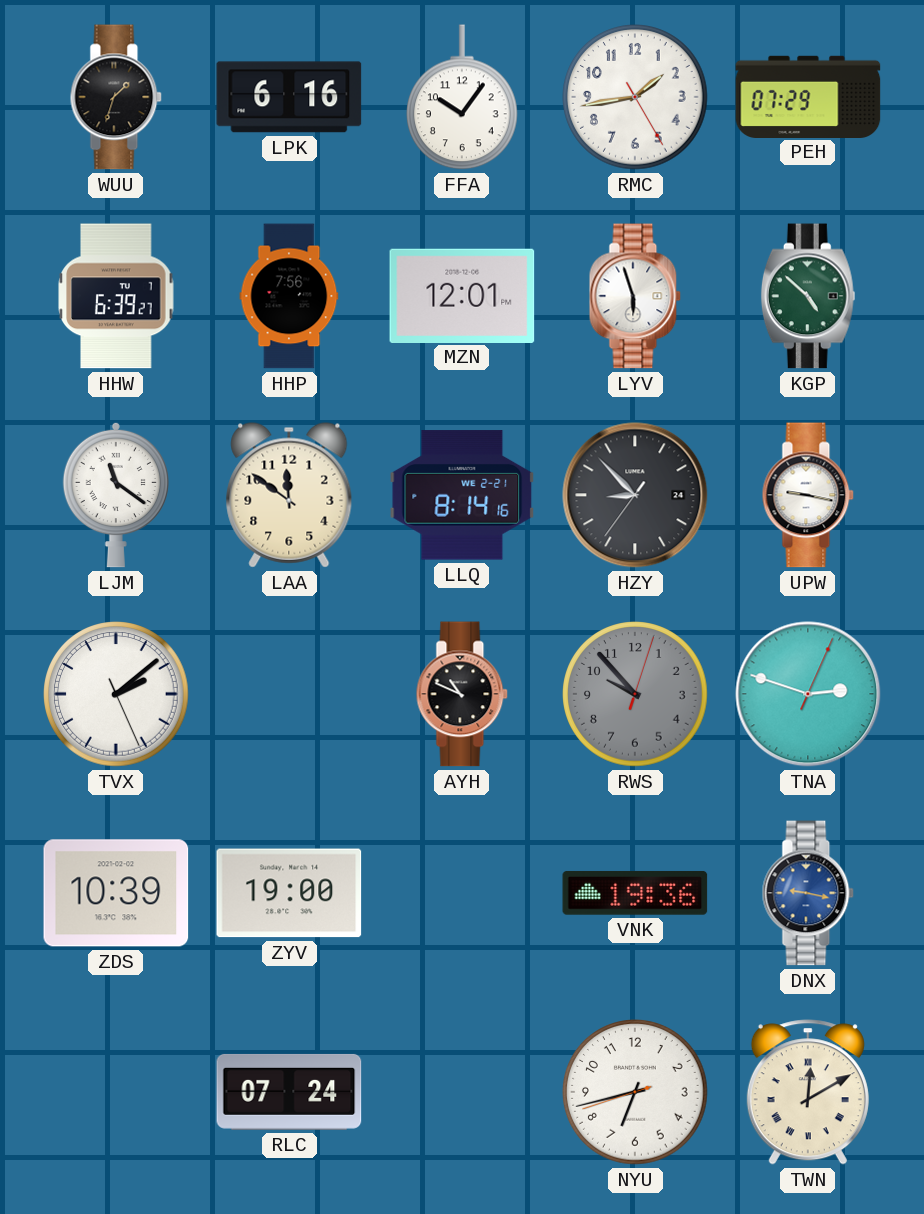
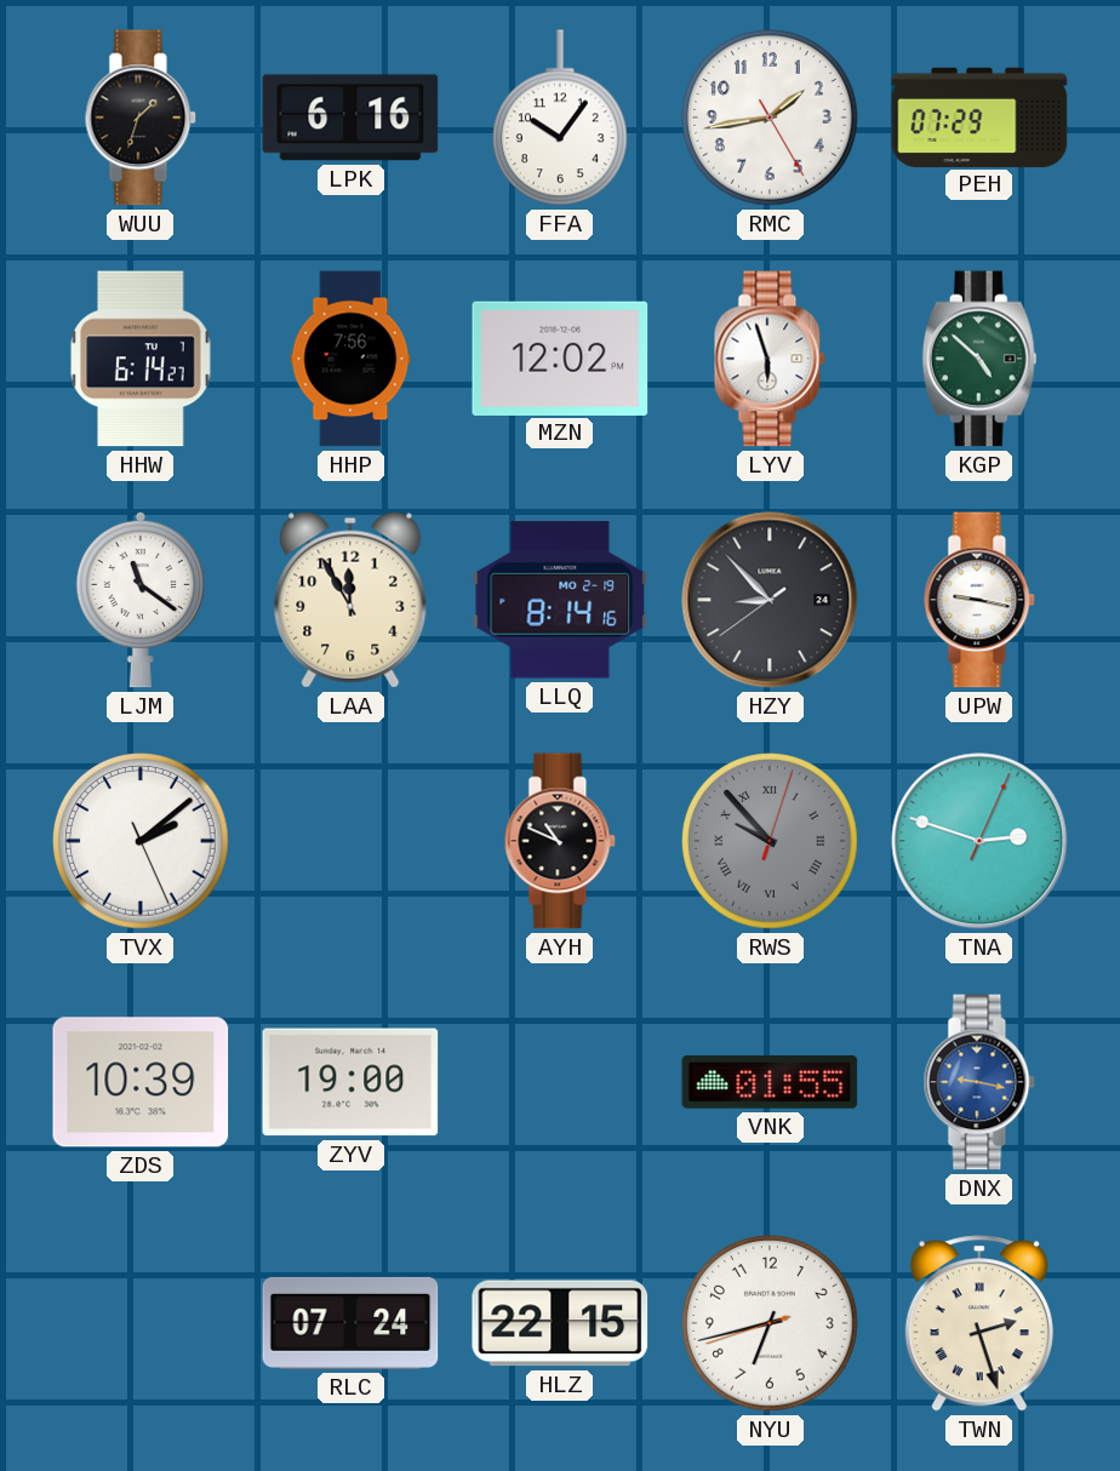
HHW: 6:39 -> 6:14 (141, 359)
MZN: 12:01 -> 12:02 (560, 357)
LAA: 11:51 -> 11:55 (350, 600)
LLQ date: WE 2-21 -> MO 2-19 (560, 600)
HZY: 8:52:36 -> 8:52:39 (770, 600)
RWS numerals: Arabic -> Roman (770, 841)
VNK: 19:36 -> 01:55 (770, 1082)
HLZ: none -> 22:15 (560, 1323)
TWN: 12:10 -> 2:27 (979, 1323)
